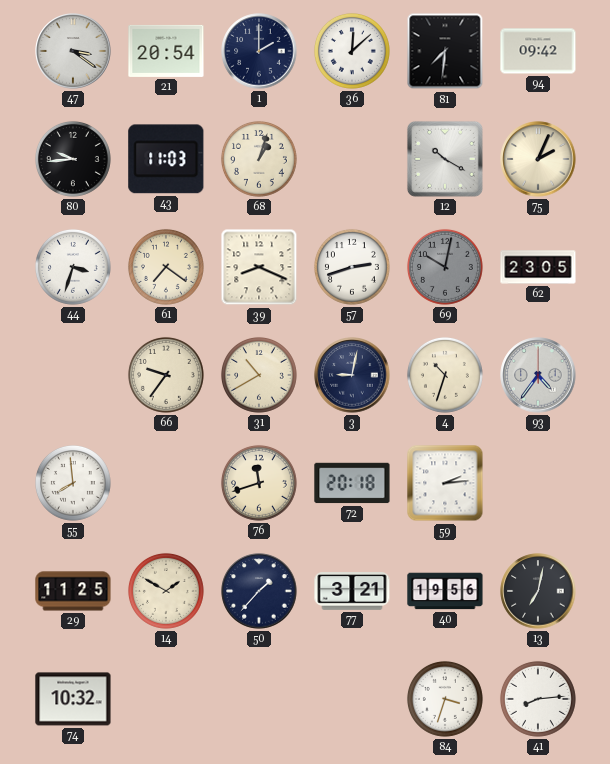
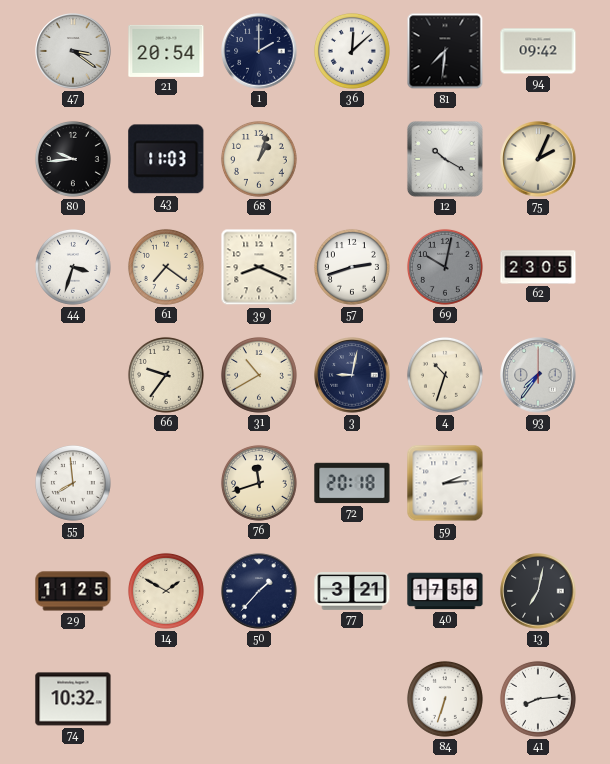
93: 4:36 -> 7:36 (538, 375)
40: 19:56 -> 17:56 (445, 591)
84: 3:33 -> 6:33 (445, 699)
